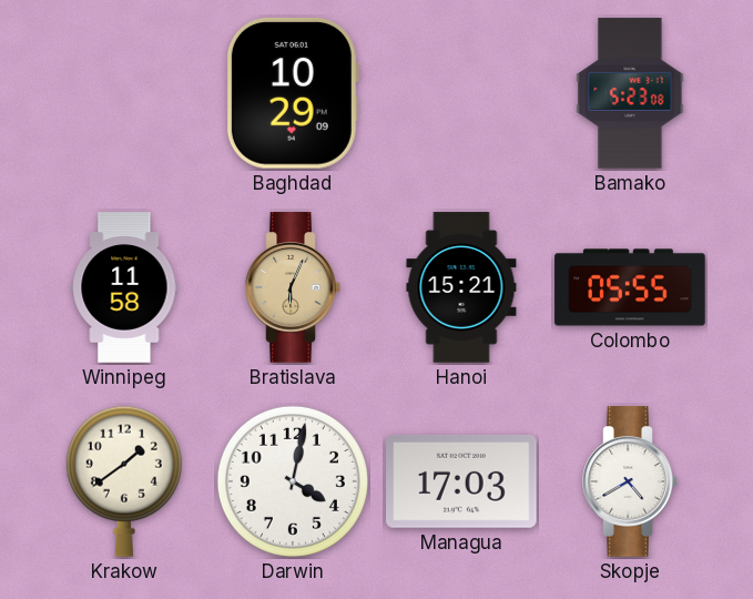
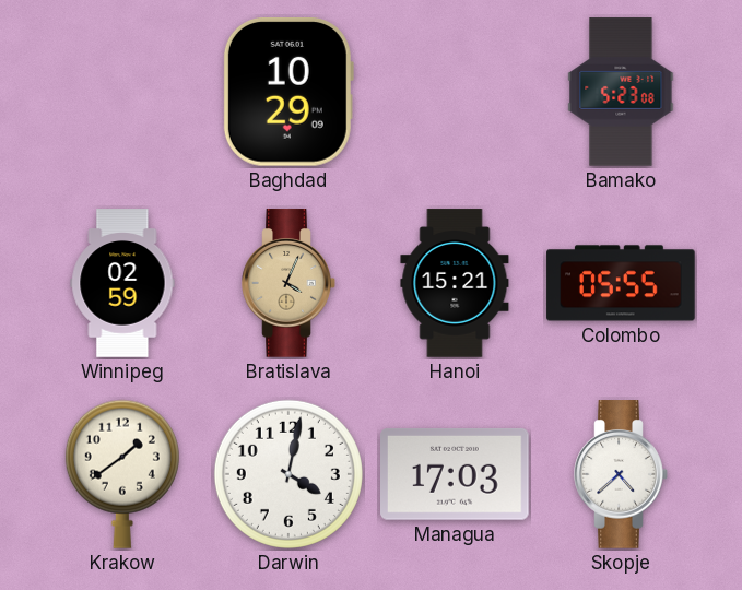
Winnipeg: 11:58 -> 02:59 (122, 283)
Bratislava: 6:04 -> 4:04 (288, 283)
Skopje: 4:40 -> 4:38 (621, 474)
